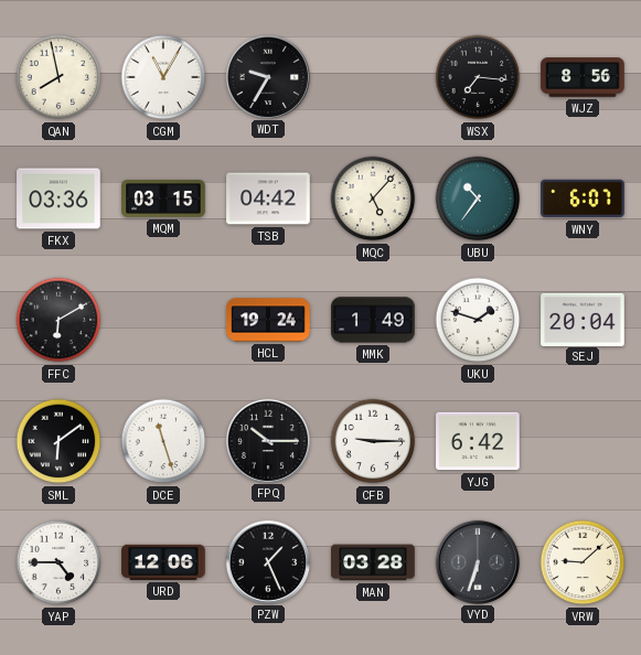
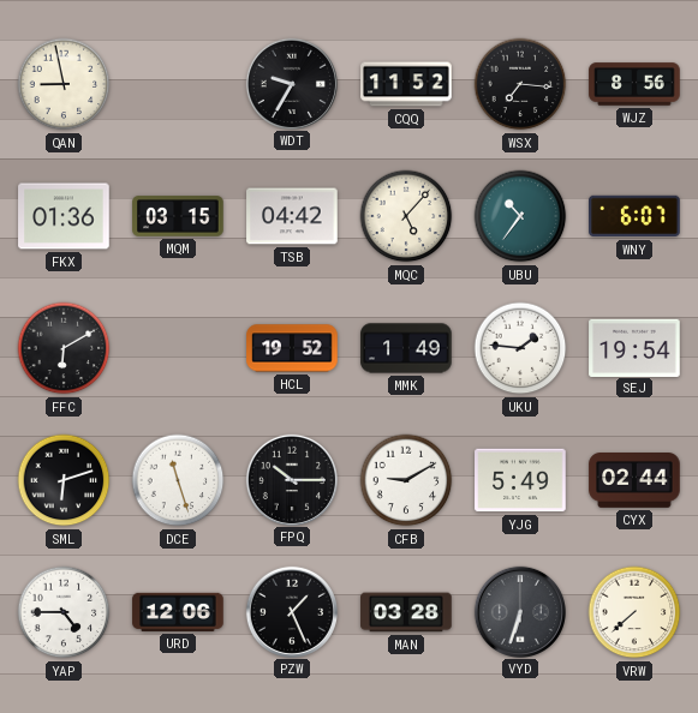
QAN: 7:58 -> 8:58 (64, 84)
CGM: 11:05 -> none (163, 77)
CQQ: none -> 11:52 (406, 84)
FKX: 03:36 -> 01:36 (64, 216)
HCL: 19:24 -> 19:52 (292, 348)
UKU: 1:48 -> 1:46 (520, 348)
SEJ: 20:04 -> 19:54 (634, 347)
SML: 6:09 -> 6:12 (64, 480)
CFB: 9:15 -> 9:10 (406, 480)
YJG: 6:42 -> 5:49 (520, 480)
CYX: none -> 02:44 (634, 481)
VRW: 9:08 -> 7:38 (634, 612)
